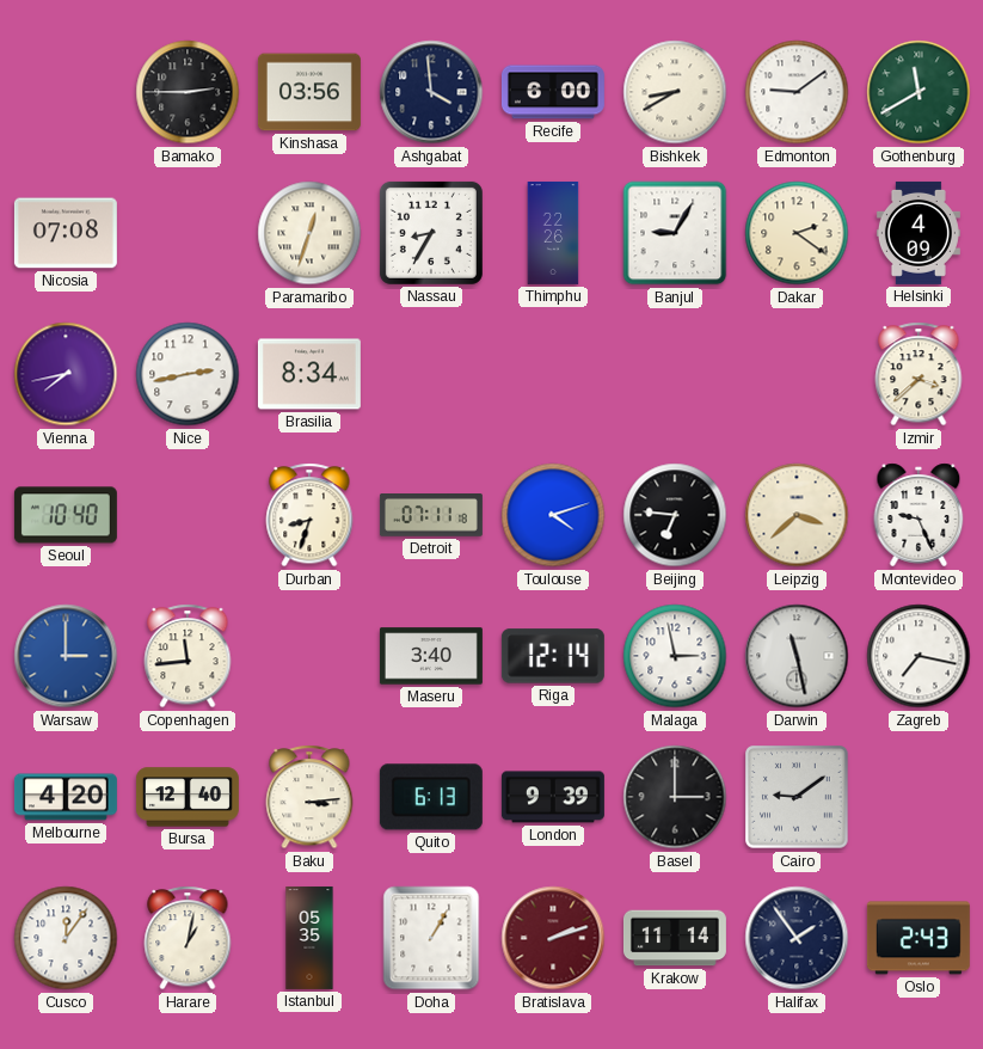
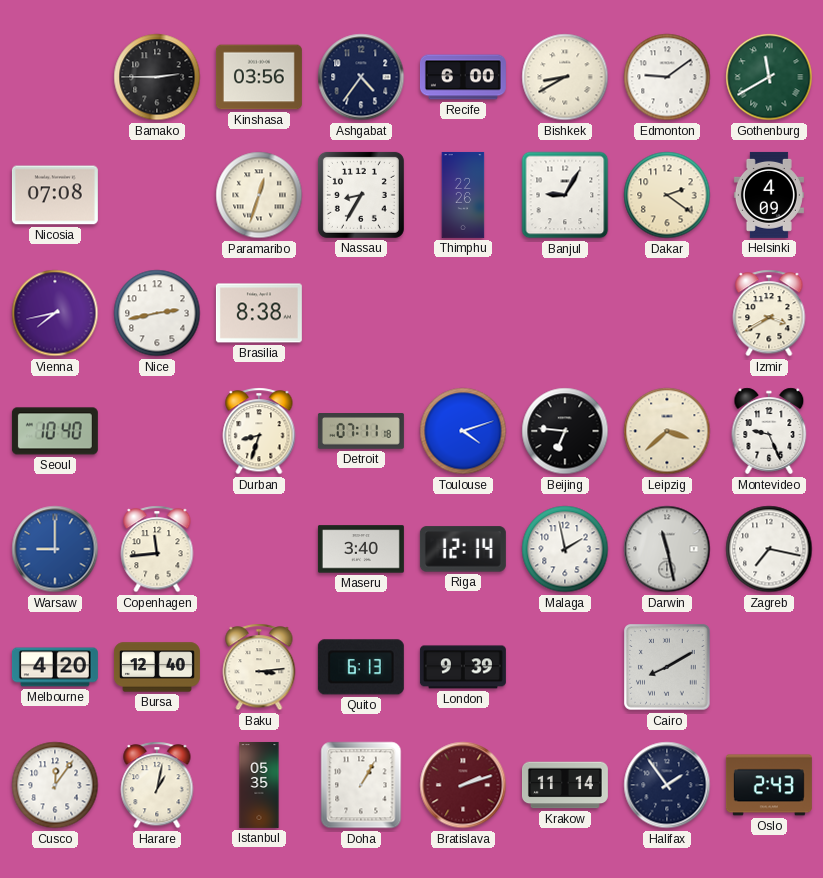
Ashgabat: 3:59 -> 4:36 (361, 77)
Brasilia: 8:34 -> 8:38 (259, 313)
Izmir: 3:38 -> 3:40 (769, 313)
Warsaw: 3:00 -> 9:00 (55, 549)
Malaga: 2:58 -> 1:58 (565, 549)
Basel: 3:00 -> none (675, 797)
Cairo: 9:09 -> 8:10 (667, 667)
